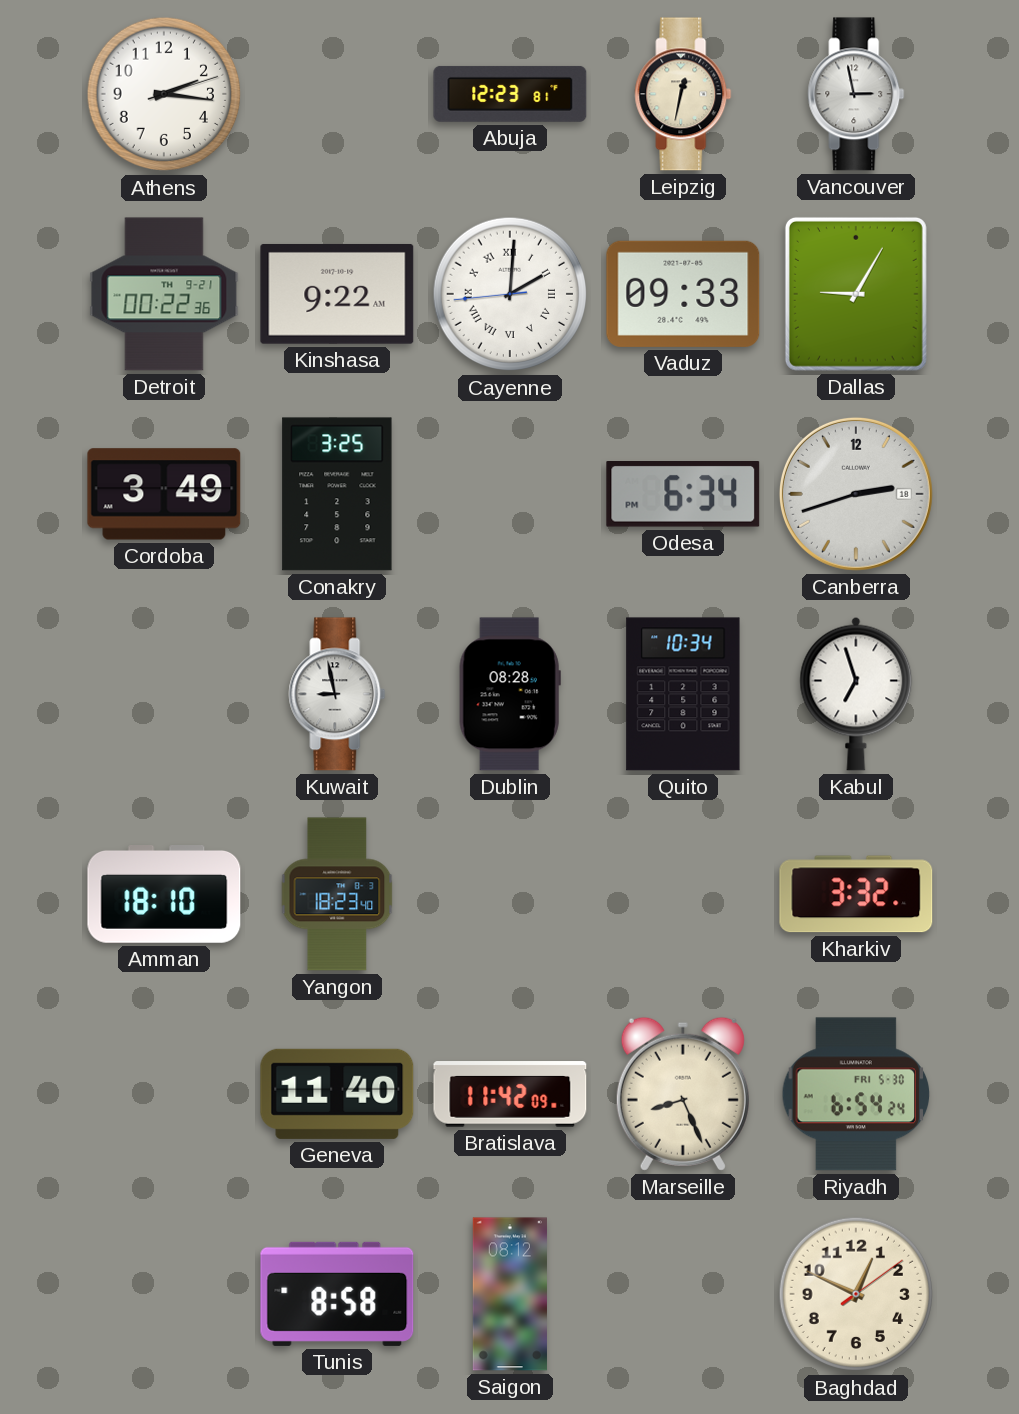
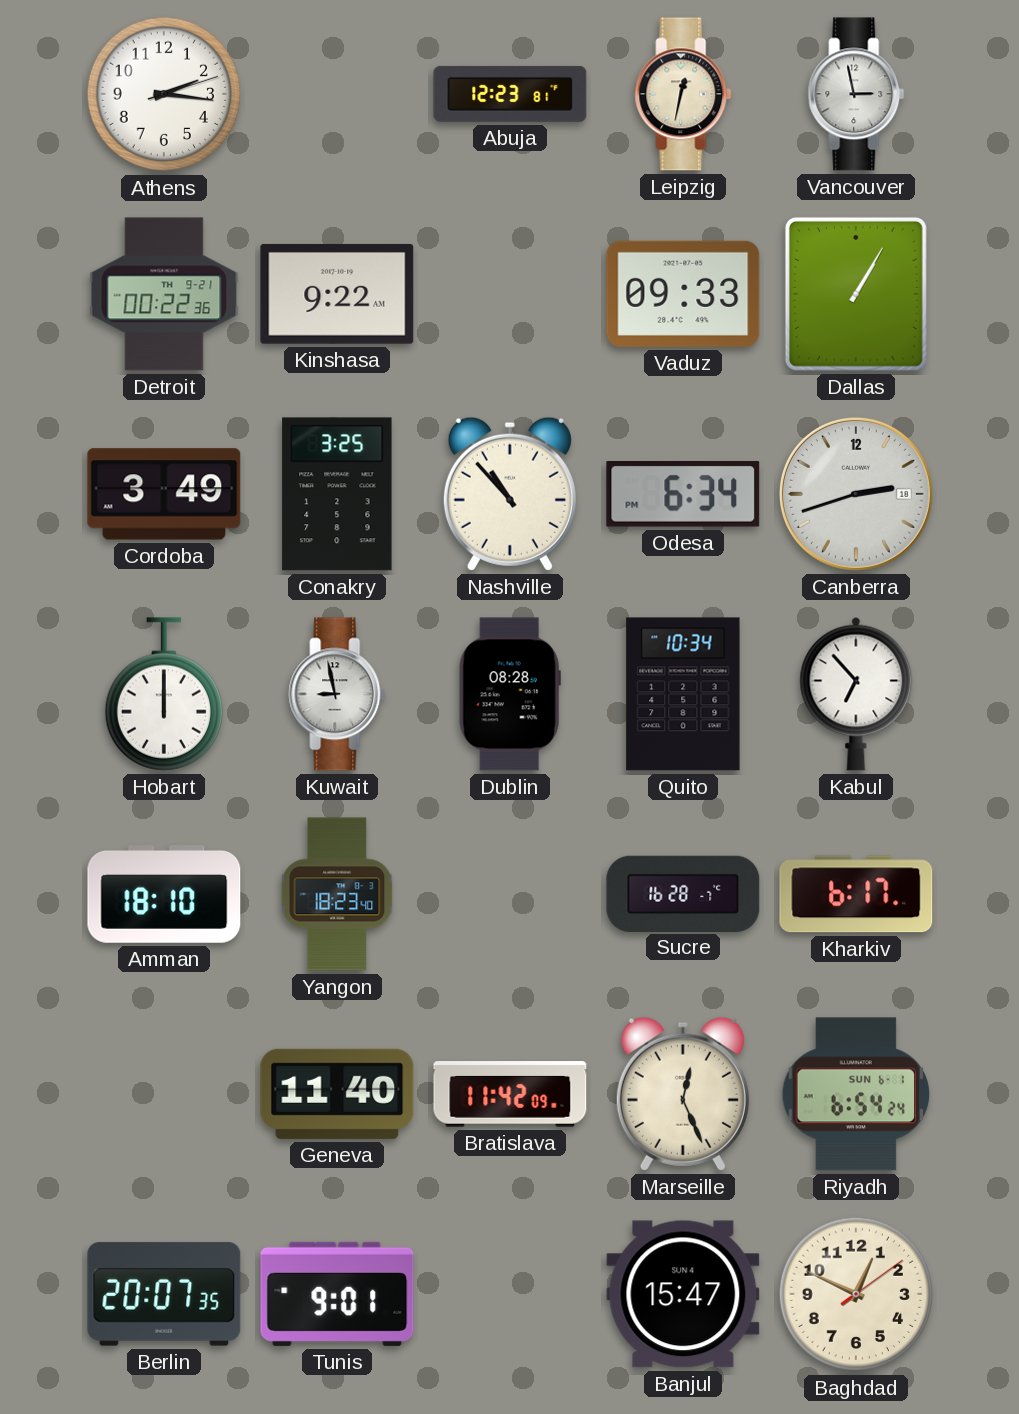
Cayenne: 2:00 -> none (510, 294)
Dallas: 9:05 -> 1:05 (856, 294)
Nashville: none -> 10:53 (510, 494)
Hobart: none -> 12:00 (164, 694)
Kabul: 6:57 -> 6:53 (856, 694)
Sucre: none -> 16:28 (683, 893)
Kharkiv: 3:32 -> 6:17 (856, 894)
Marseille: 8:26 -> 12:26 (683, 1094)
Riyadh date: FRI 5-30 -> SUN 6-1 (856, 1094)
Berlin: none -> 20:07 (164, 1294)
Tunis: 8:58 -> 9:01 (337, 1294)
Saigon: 08:12 -> none (510, 1294)
Banjul: none -> 15:47 (683, 1294)
